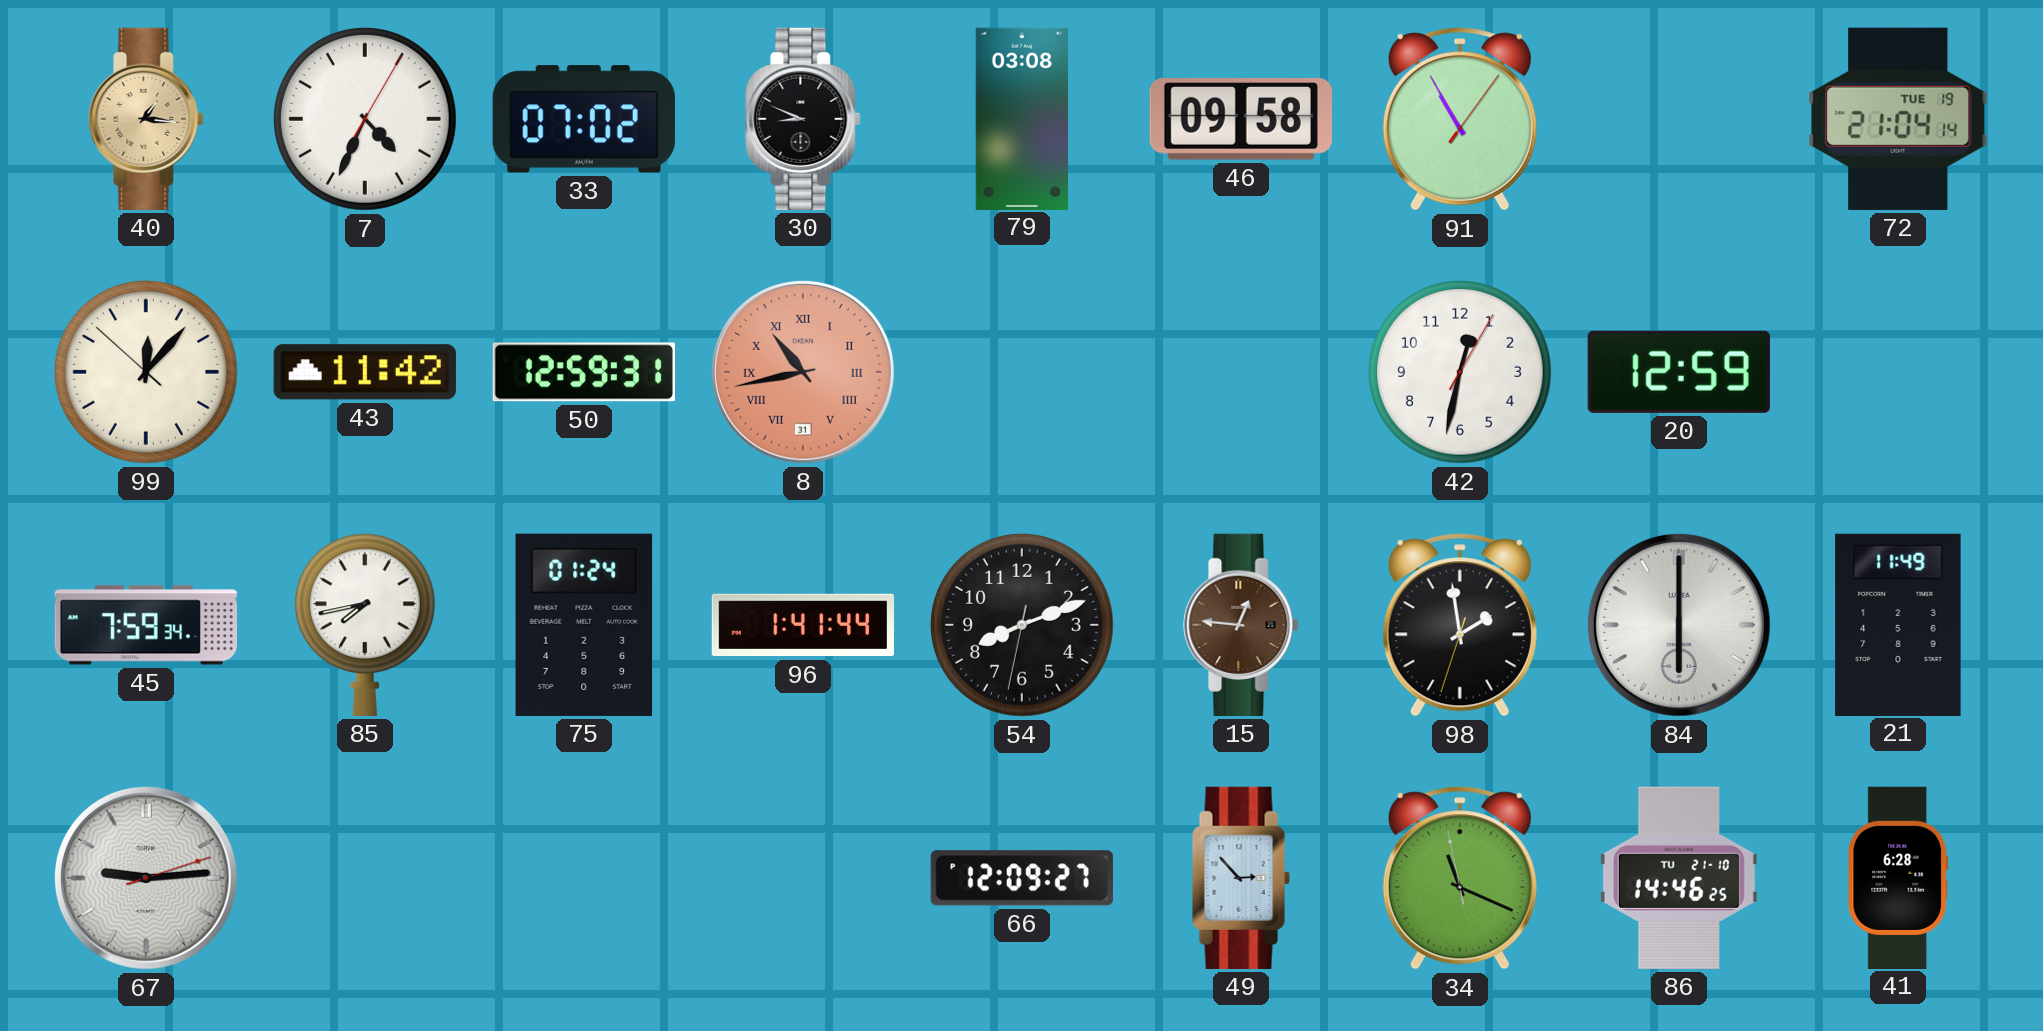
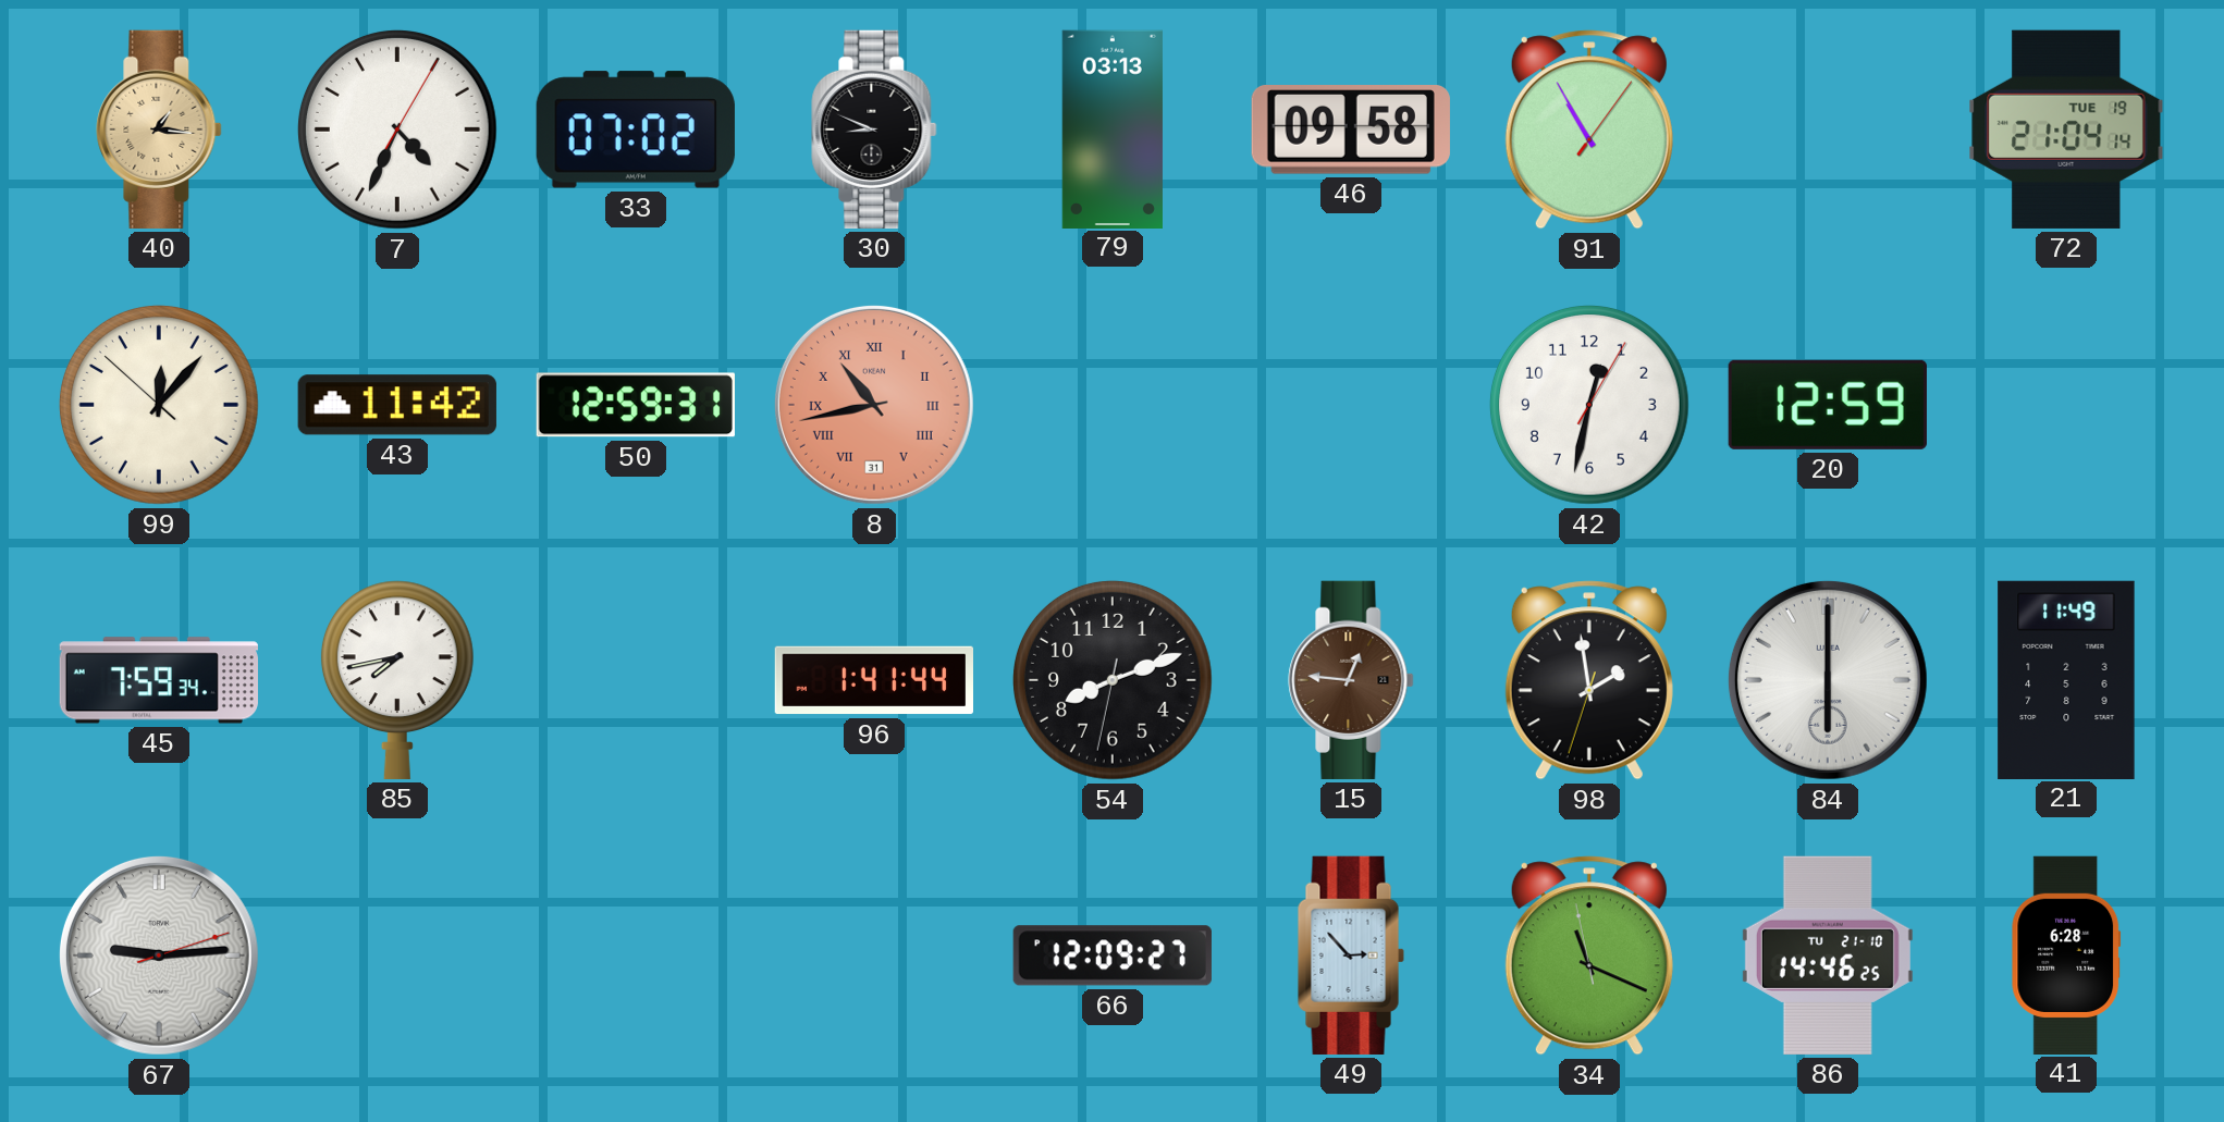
79: 03:08 -> 03:13 (1113, 128)
75: 01:24 -> none (584, 625)
